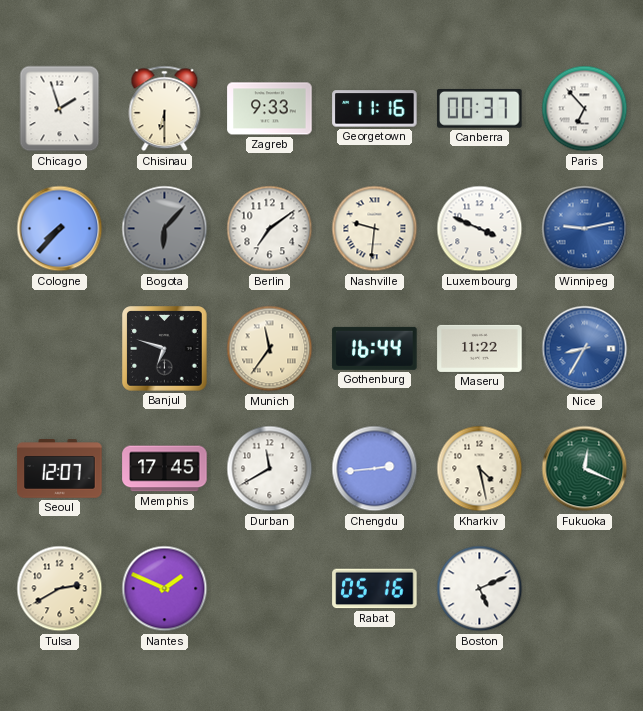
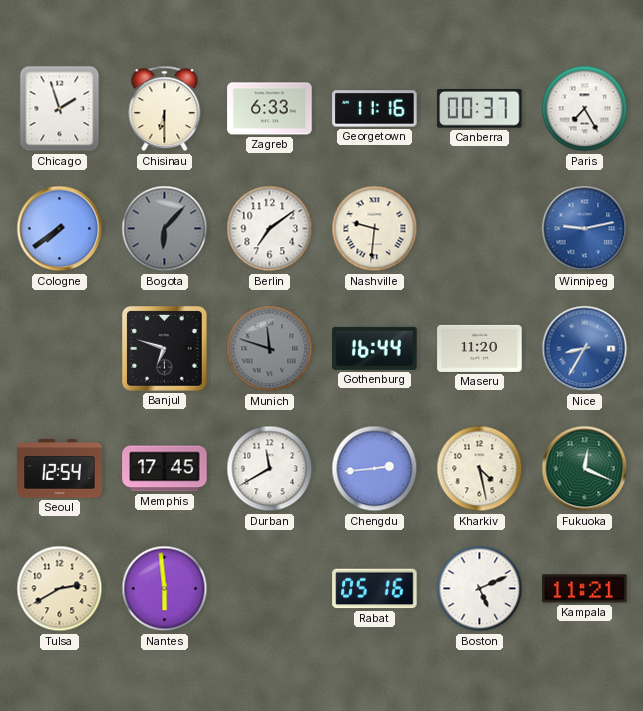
Zagreb: 9:33 -> 6:33 (270, 109)
Paris: 6:53 -> 7:25 (585, 109)
Cologne: 7:37 -> 7:39 (60, 229)
Luxembourg: 3:49 -> none (480, 229)
Munich: 11:36 -> 11:48 (270, 349)
Munich dial: cream -> grey (270, 349)
Maseru: 11:22 -> 11:20 (480, 348)
Seoul: 12:07 -> 12:54 (60, 469)
Nantes: 1:49 -> 5:59 (165, 589)
Kampala: none -> 11:21 (585, 589)
